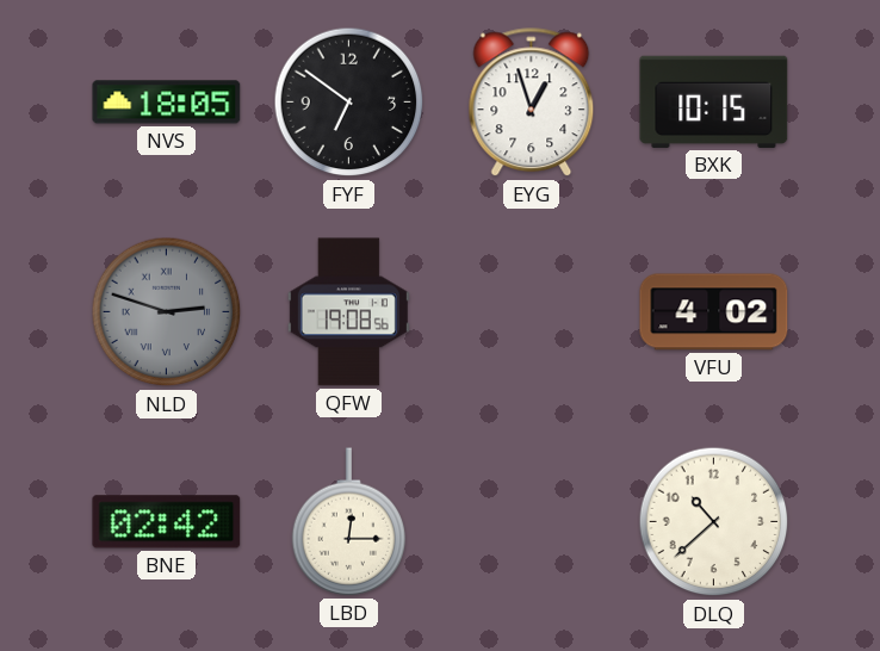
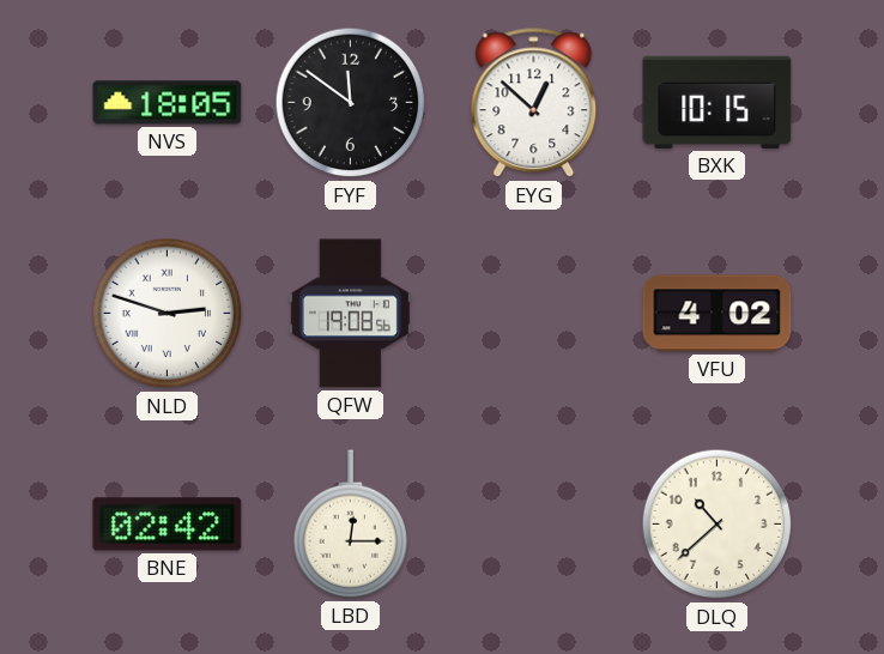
FYF: 6:51 -> 11:51 (351, 103)
EYG: 12:57 -> 12:52 (534, 103)
NLD dial: grey -> white (168, 314)
